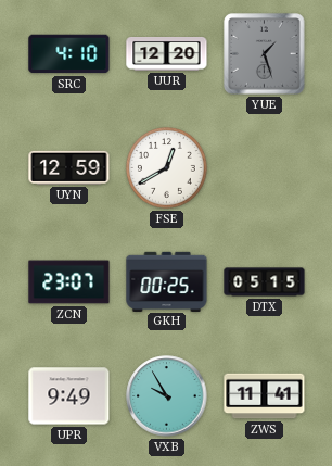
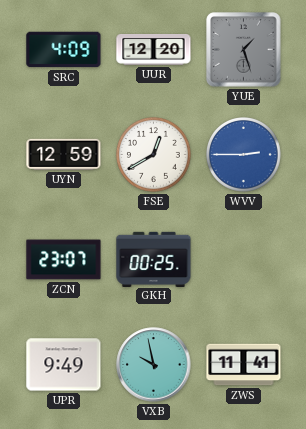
SRC: 4:10 -> 4:09 (64, 50)
WVV: none -> 2:45 (244, 155)
DTX: 05:15 -> none (265, 282)
VXB: 9:55 -> 9:58 (154, 365)
